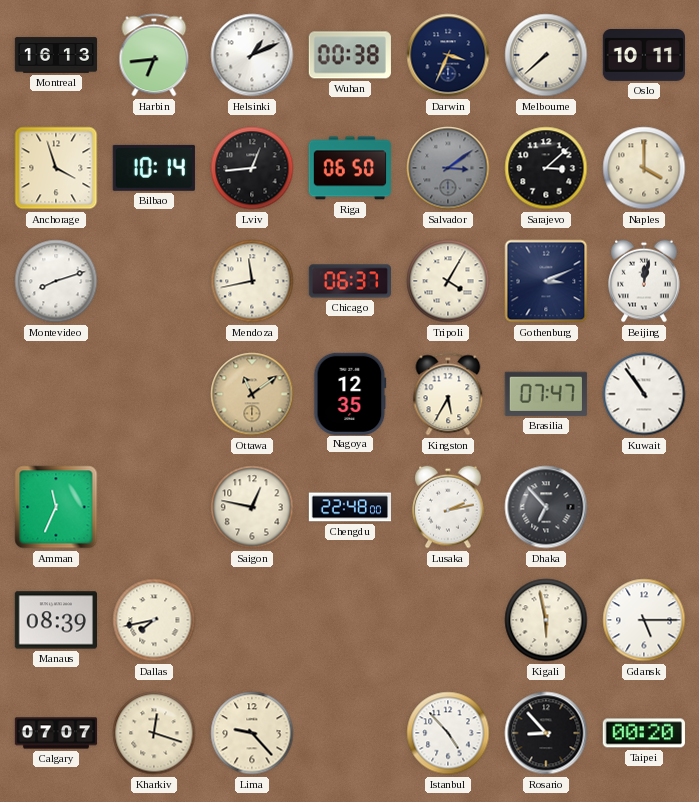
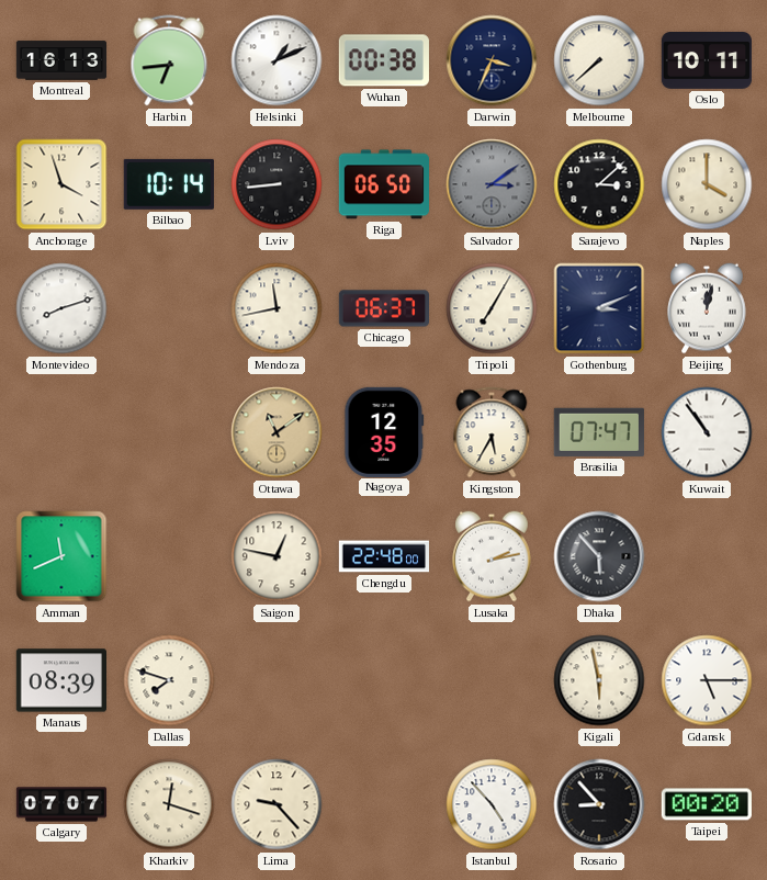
Lviv: 12:44 -> 8:44 (277, 184)
Tripoli: 4:05 -> 7:05 (492, 308)
Amman: 11:34 -> 11:41 (61, 556)
Dhaka: 6:53 -> 5:53 (599, 556)
Dallas: 7:43 -> 7:48 (169, 680)
